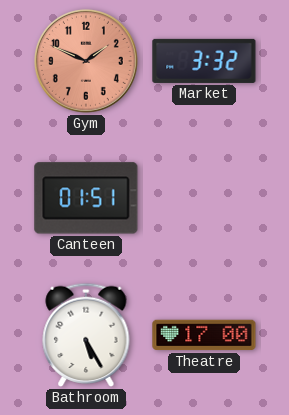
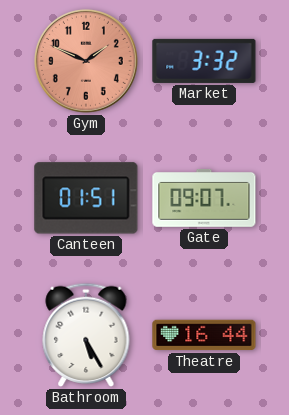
Gate: none -> 09:07 (204, 199)
Theatre: 17:00 -> 16:44 (204, 335)
